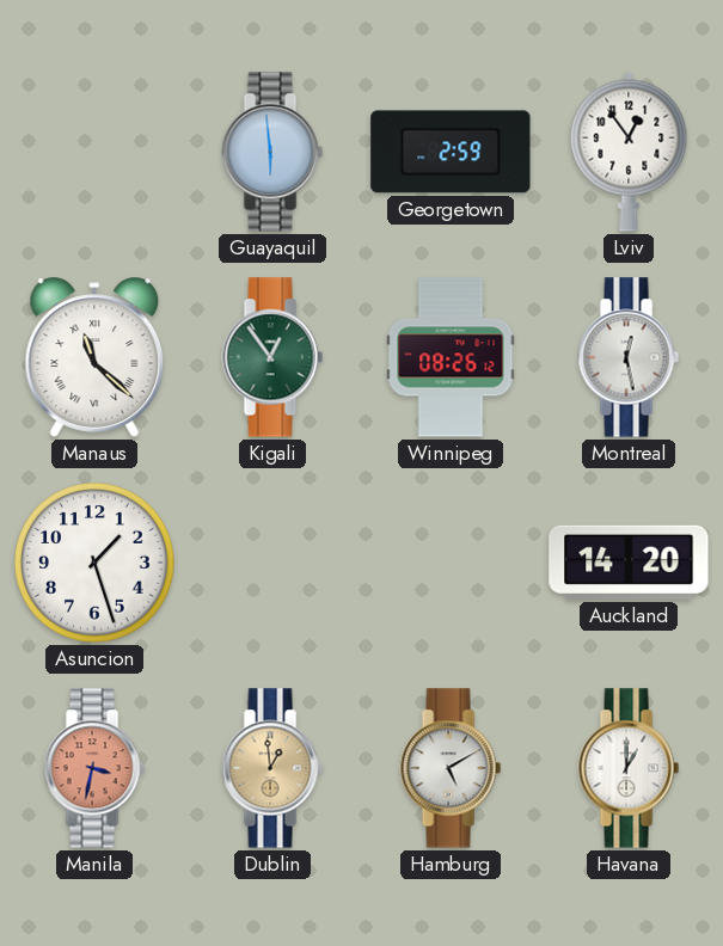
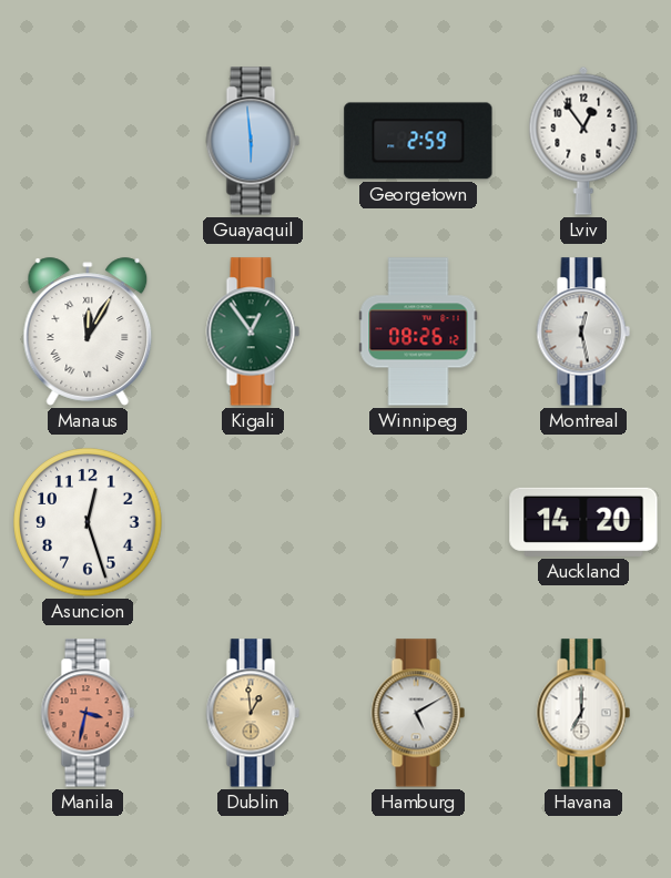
Manaus: 11:22 -> 12:05 (88, 331)
Asuncion: 1:27 -> 12:27 (88, 522)
Havana: 1:00 -> 7:00 (583, 713)
